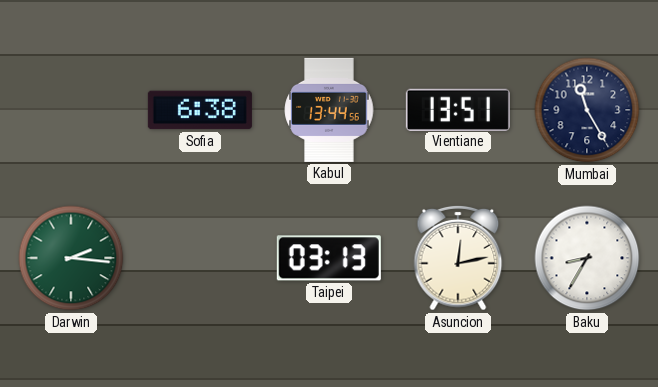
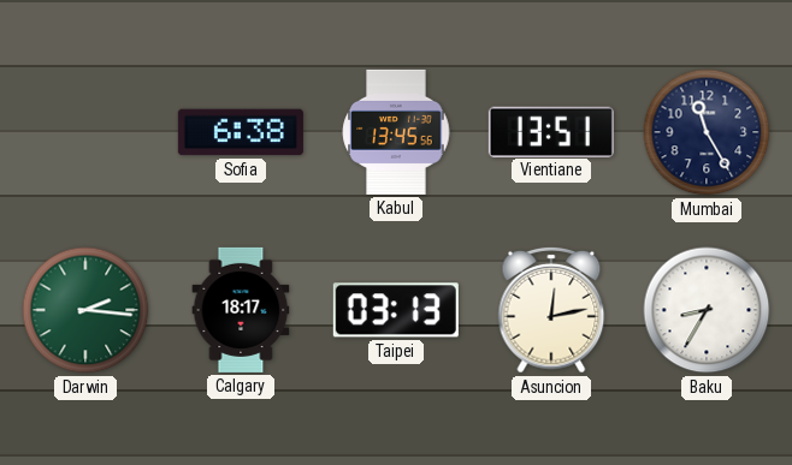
Kabul: 13:44 -> 13:45 (396, 132)
Calgary: none -> 18:17 (241, 310)
